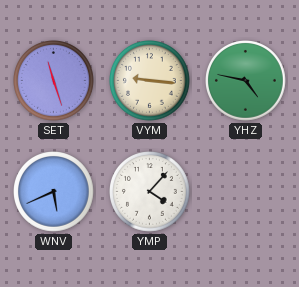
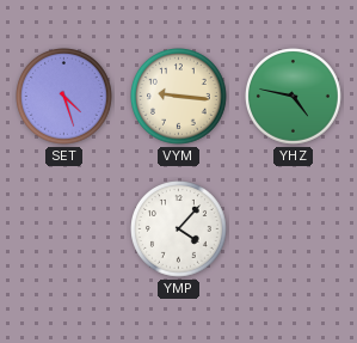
SET: 11:27 -> 4:27 (64, 97)
WNV: 5:41 -> none (54, 192)
